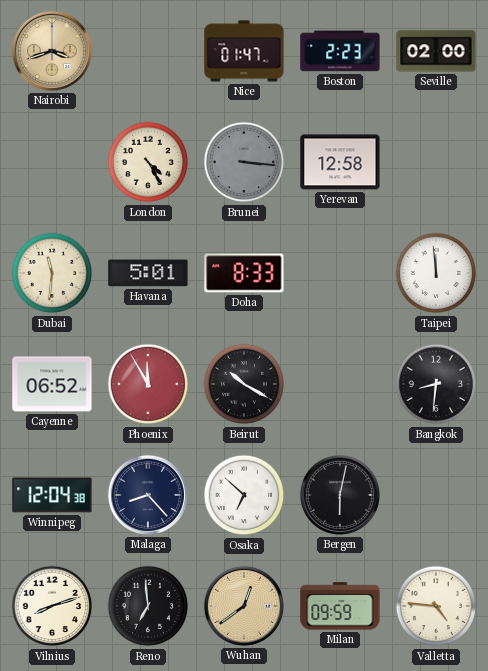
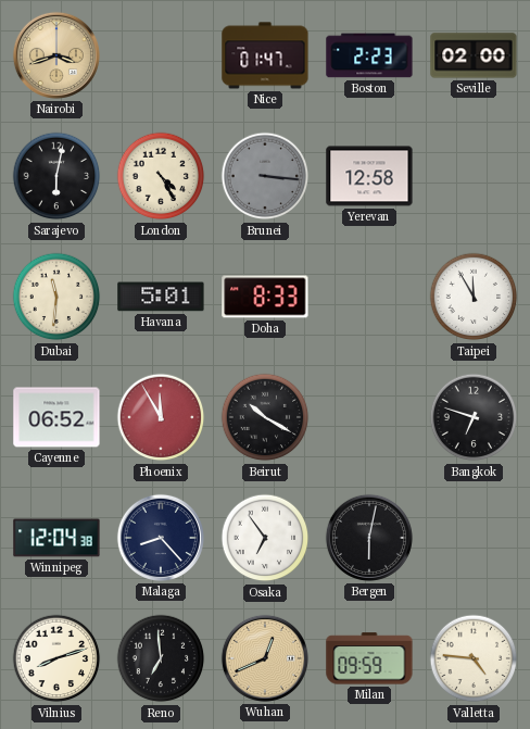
Sarajevo: none -> 6:02 (56, 176)
Taipei: 11:59 -> 11:55 (474, 297)
Bangkok: 8:31 -> 6:48 (474, 417)
Osaka: 6:52 -> 6:54 (265, 538)
Wuhan: 12:39 -> 12:41 (265, 658)
